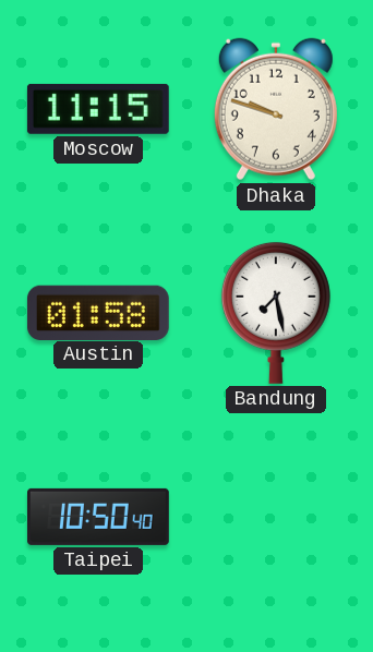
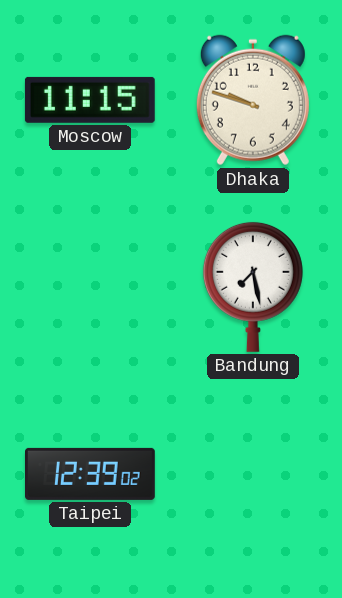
Austin: 01:58 -> none (98, 312)
Taipei: 10:50 -> 12:39 (91, 474)
